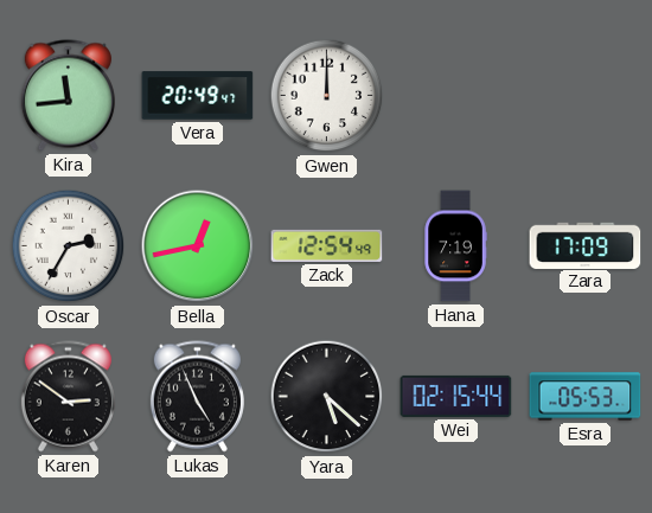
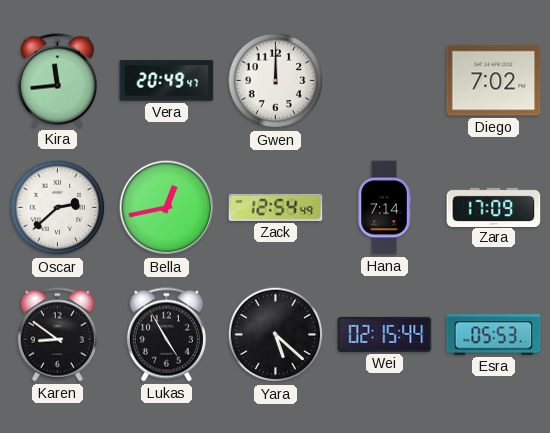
Diego: none -> 7:02 (494, 81)
Oscar: 2:35 -> 2:38 (58, 208)
Hana: 7:19 -> 7:14 (384, 208)
Karen: 2:51 -> 8:51 (57, 335)
Lukas: 4:56 -> 4:55 (166, 335)
